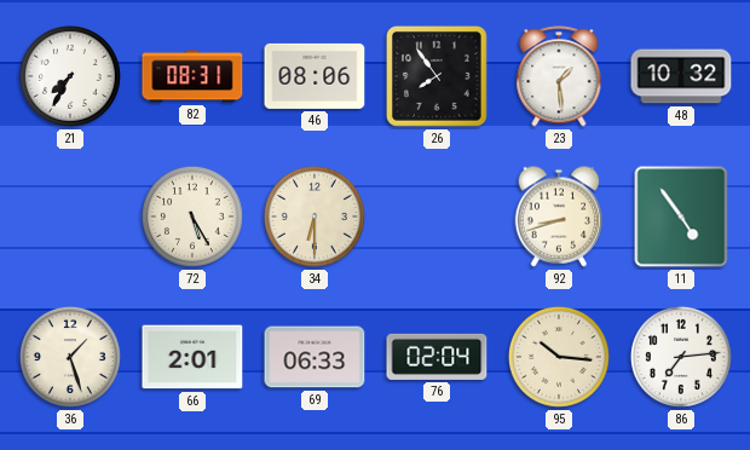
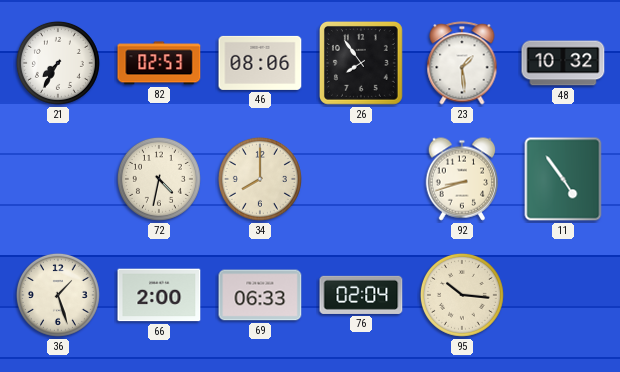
82: 08:31 -> 02:53 (159, 63)
72: 5:25 -> 4:32 (159, 179)
34: 6:30 -> 8:00 (260, 179)
66: 2:01 -> 2:00 (159, 295)
86: 7:14 -> none (681, 357)
